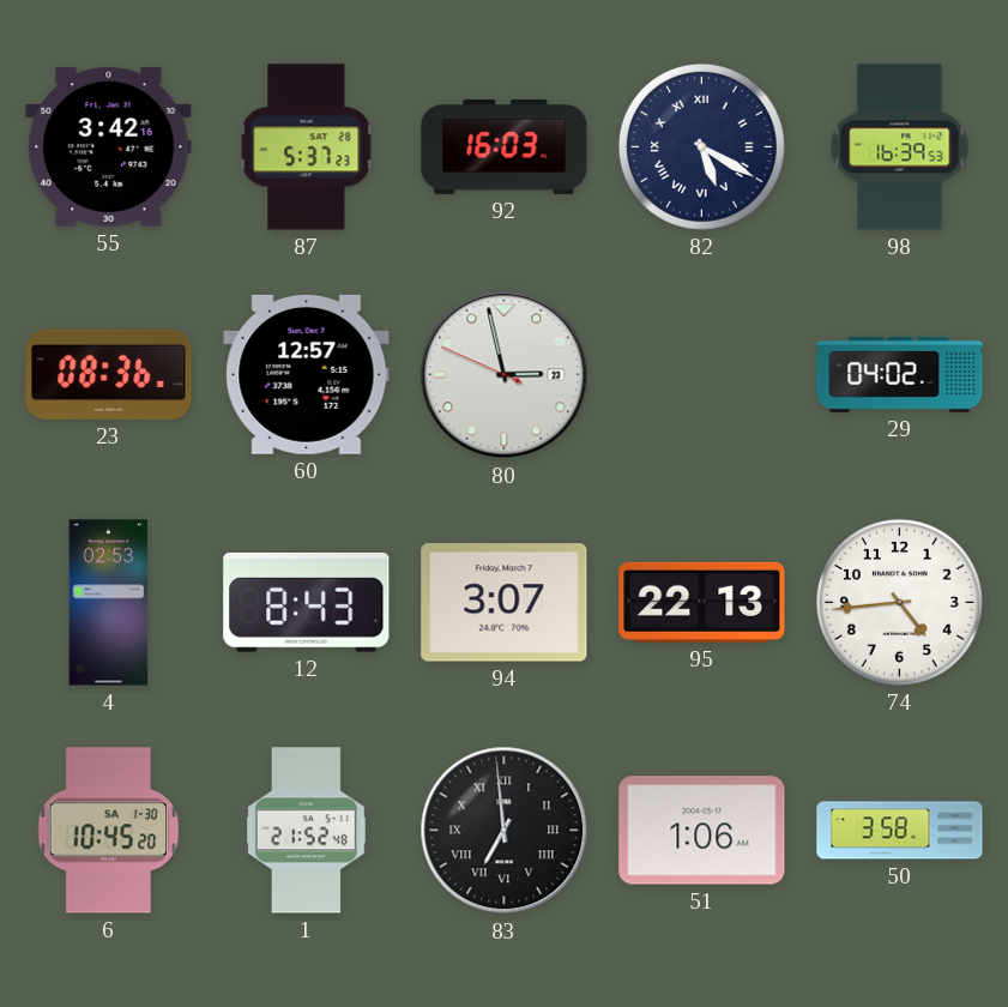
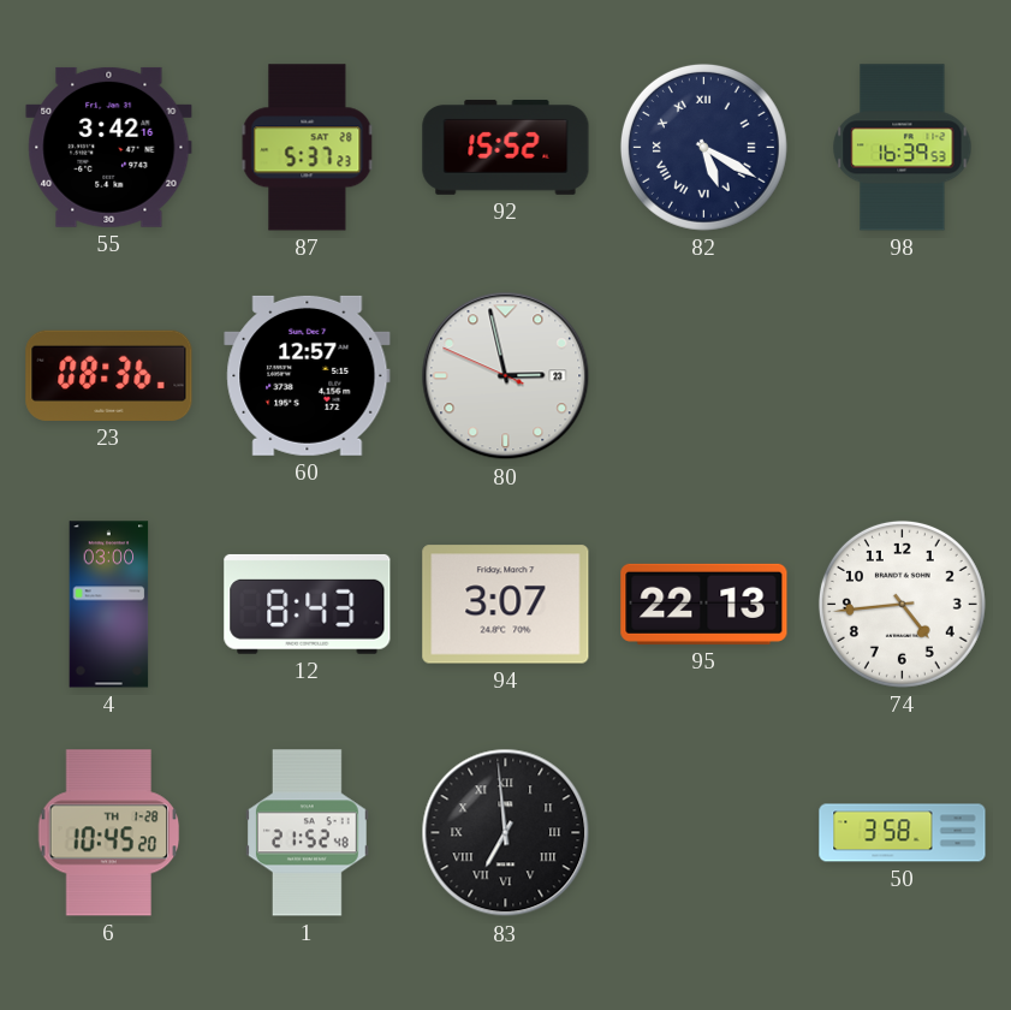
92: 16:03 -> 15:52 (506, 147)
29: 04:02 -> none (900, 374)
4: 02:53 -> 03:00 (109, 605)
6 date: SA 1-30 -> TH 1-28 (109, 833)
51: 1:06 -> none (702, 831)
